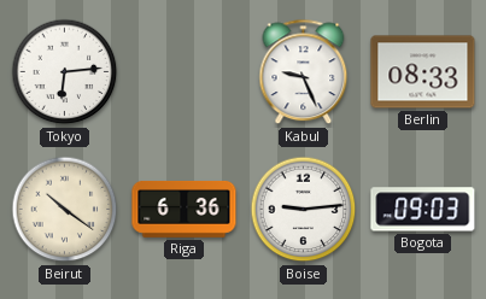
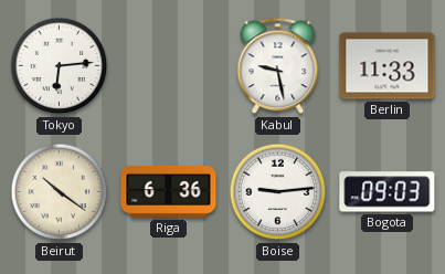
Kabul: 9:26 -> 9:28 (278, 66)
Berlin: 08:33 -> 11:33 (388, 66)
